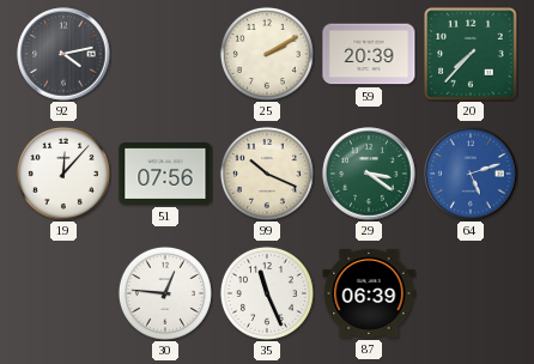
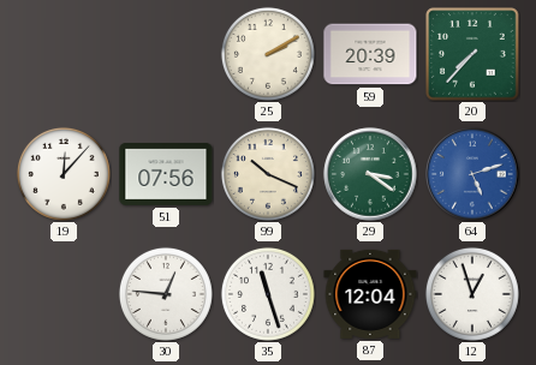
92: 4:13 -> none (63, 54)
35: 11:26 -> 11:27 (268, 294)
87: 06:39 -> 12:04 (370, 294)
12: none -> 12:57 (472, 294)
